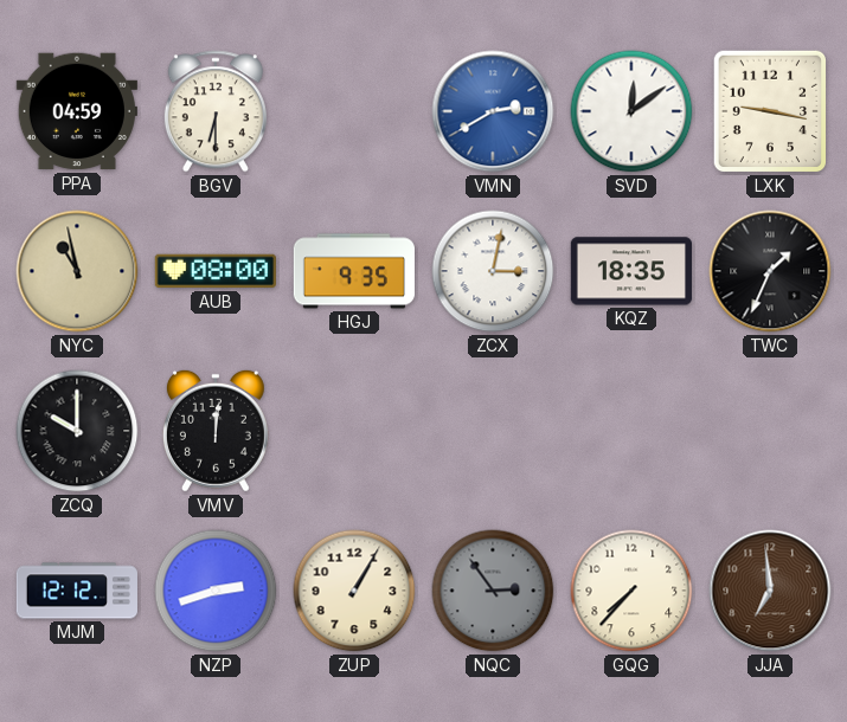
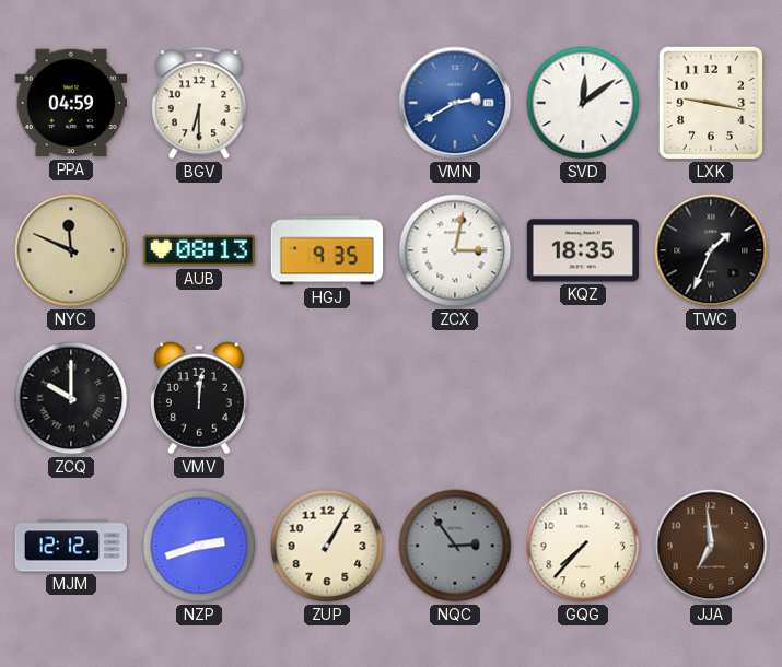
NYC: 10:58 -> 11:49 (71, 250)
AUB: 08:00 -> 08:13 (199, 250)
